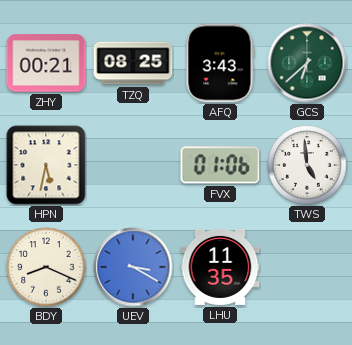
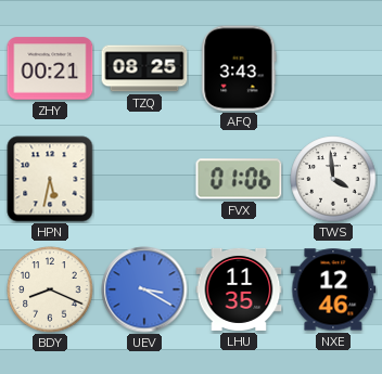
GCS: 6:38 -> none (307, 63)
TWS: 4:59 -> 3:59 (333, 179)
NXE: none -> 12:46 (333, 289)
